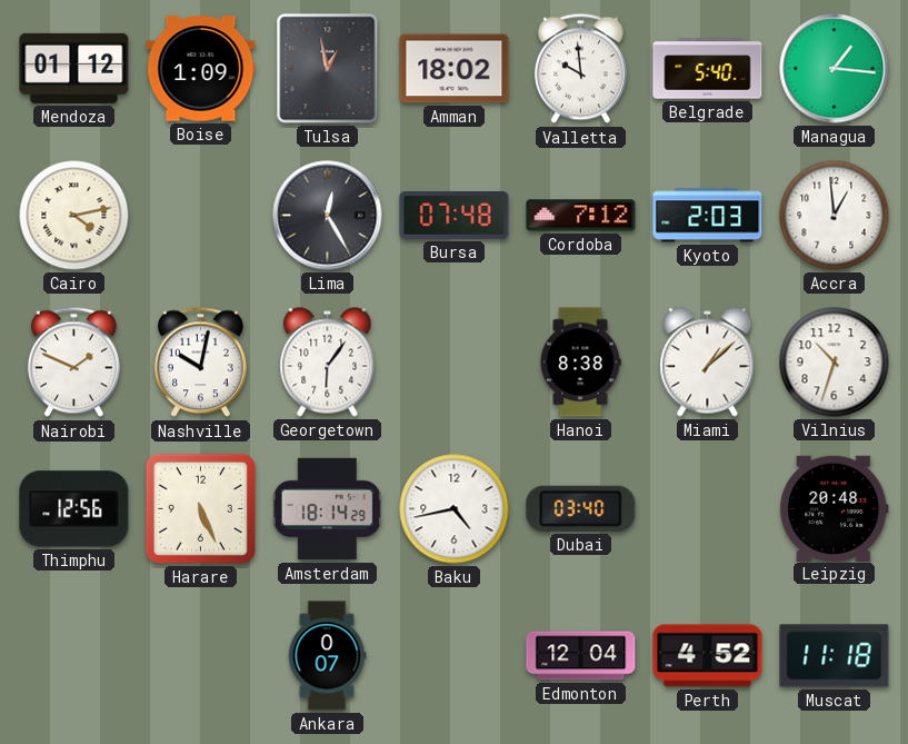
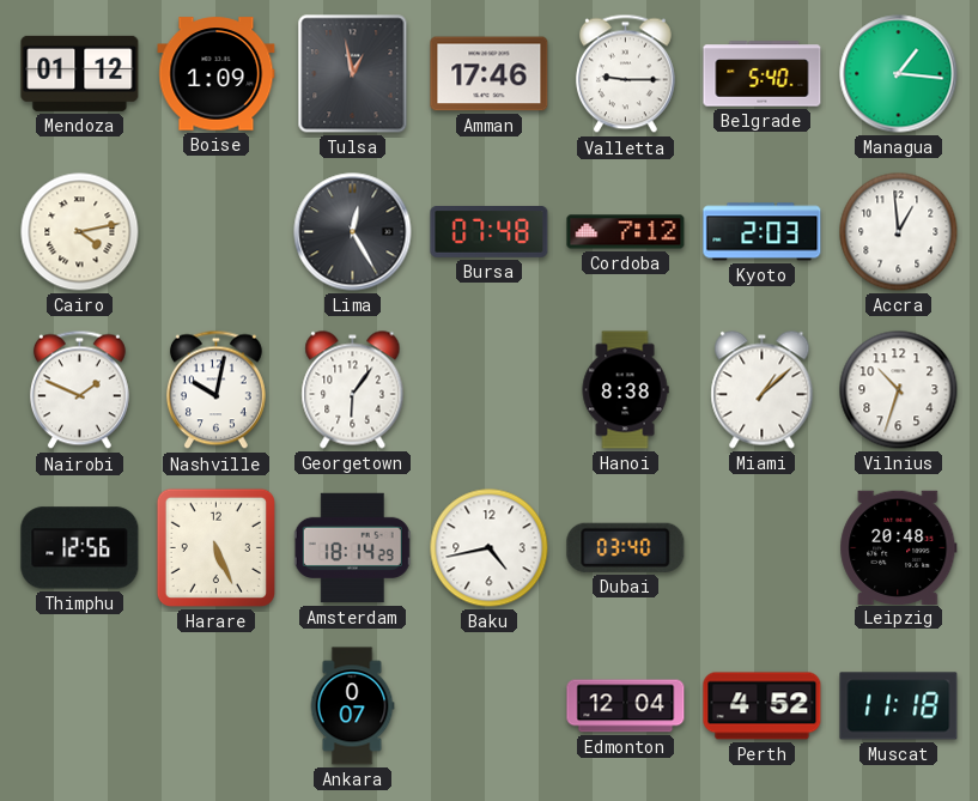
Amman: 18:02 -> 17:46 (490, 74)
Valletta: 9:59 -> 9:15 (625, 74)
